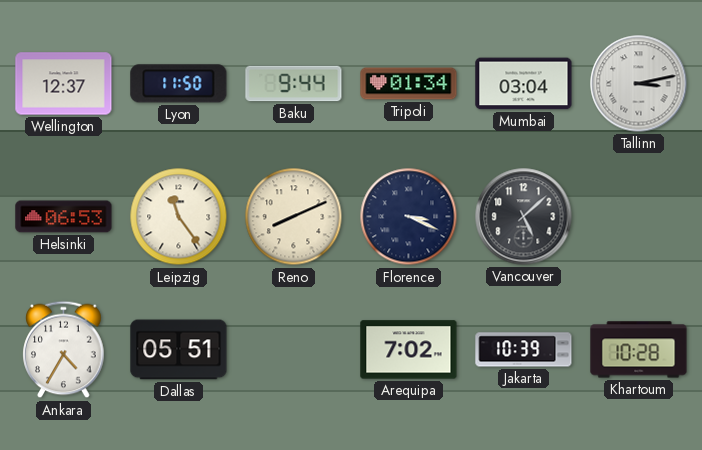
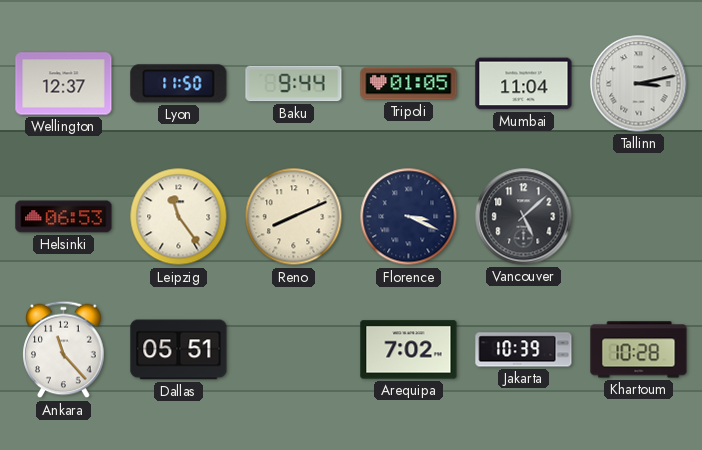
Tripoli: 01:34 -> 01:05 (409, 84)
Mumbai: 03:04 -> 11:04 (524, 84)
Ankara: 4:35 -> 11:23 (64, 350)
